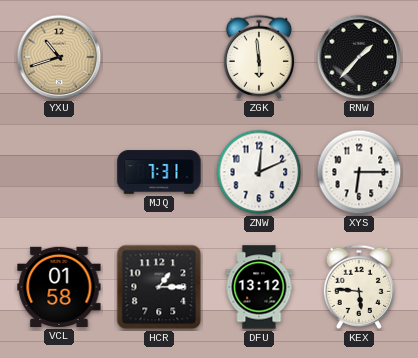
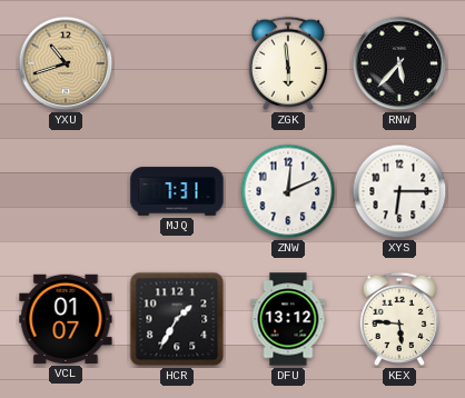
RNW: 1:37 -> 5:37 (399, 63)
VCL: 01:58 -> 01:07 (66, 319)
HCR: 1:15 -> 1:35 (177, 319)
